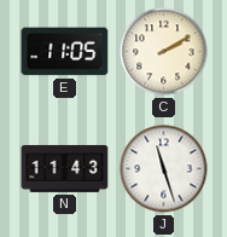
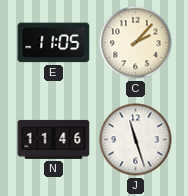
C: 2:10 -> 2:07 (136, 43)
N: 11:43 -> 11:46 (54, 139)
